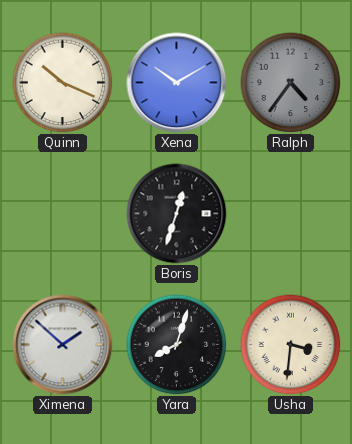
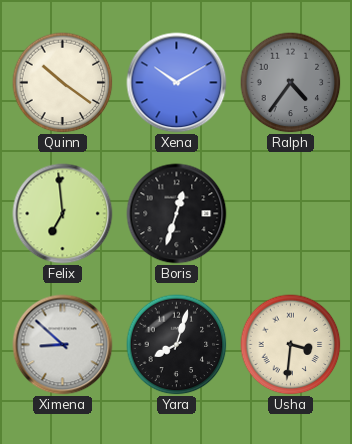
Quinn: 10:19 -> 10:21 (63, 83)
Felix: none -> 6:59 (63, 214)
Ximena: 1:52 -> 8:52 (63, 345)
